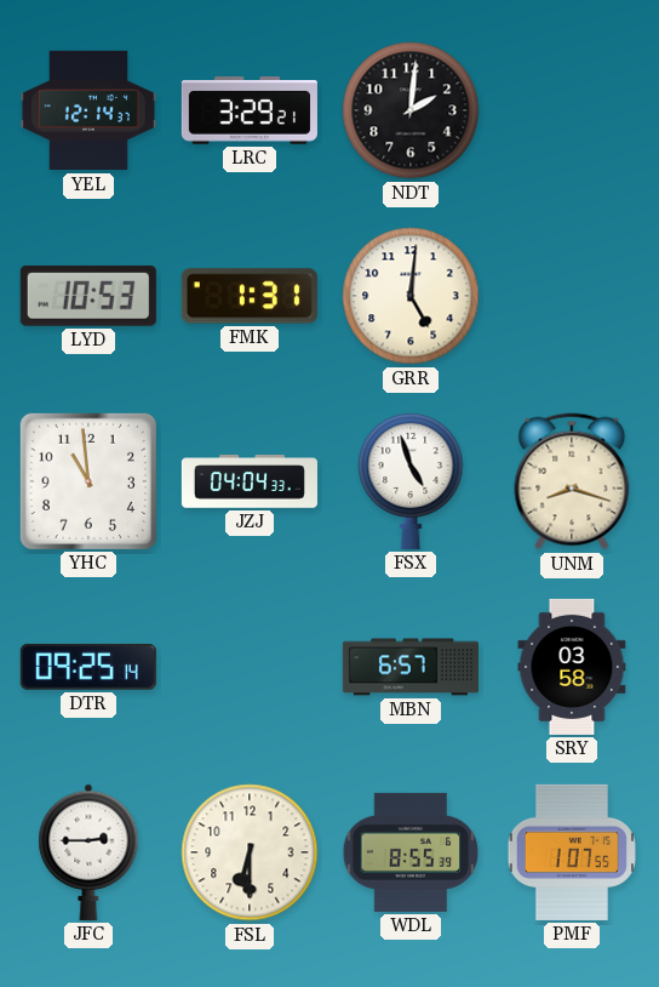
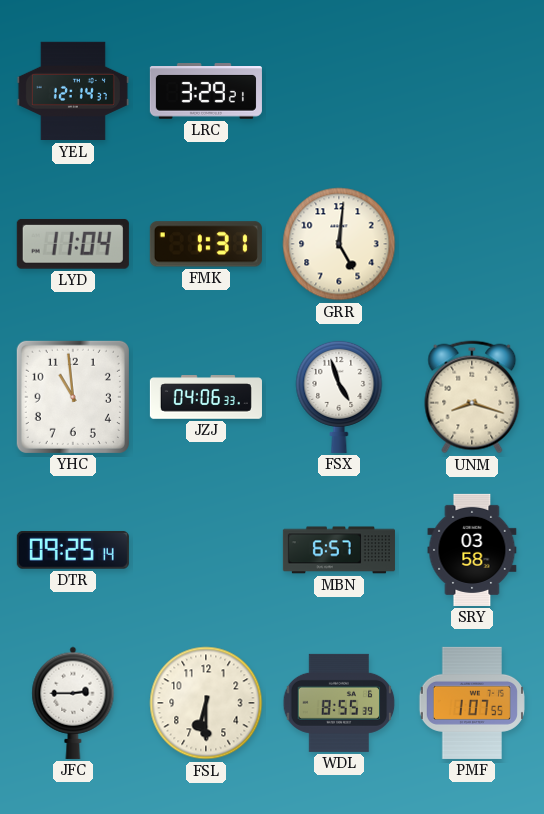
NDT: 2:01 -> none (411, 110)
LYD: 10:53 -> 11:04 (73, 244)
JZJ: 04:04 -> 04:06 (206, 397)
